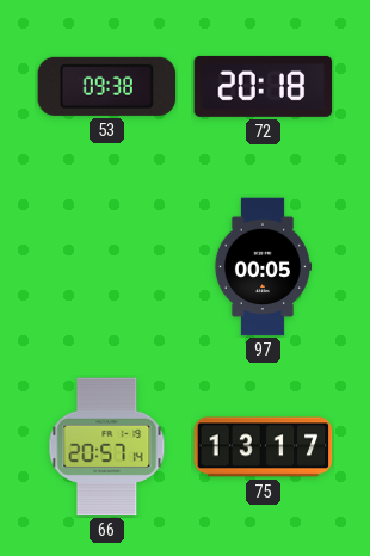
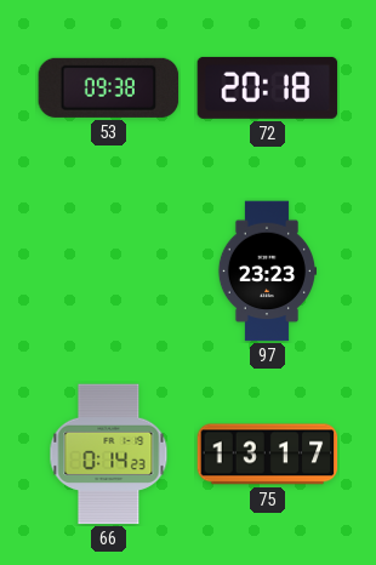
97: 00:05 -> 23:23 (266, 272)
66: 20:57 -> 0:14 (109, 455)
